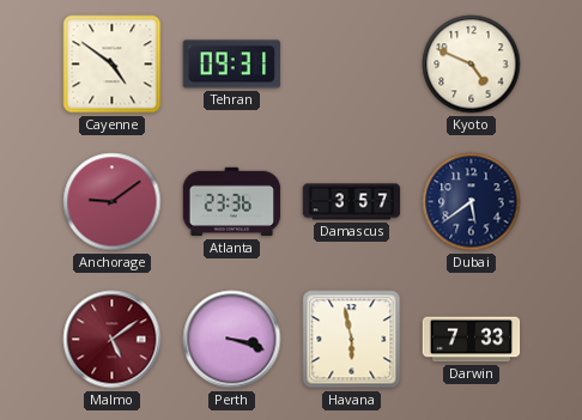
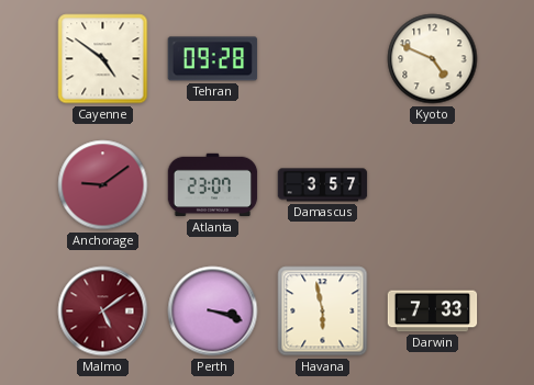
Tehran: 09:31 -> 09:28 (213, 59)
Atlanta: 23:36 -> 23:07 (213, 185)
Dubai: 5:39 -> none (472, 202)
